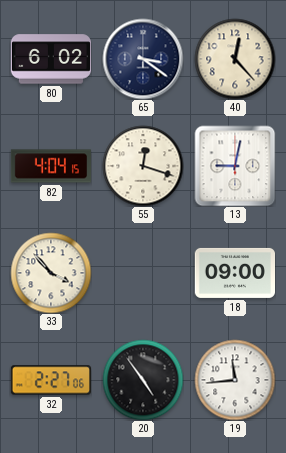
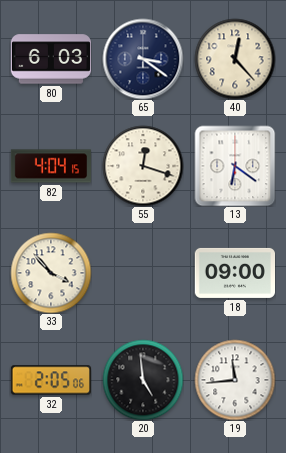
80: 6:02 -> 6:03 (50, 59)
13: 9:02 -> 6:21 (235, 166)
32: 2:27 -> 2:05 (50, 380)
20: 4:54 -> 4:59 (143, 380)
